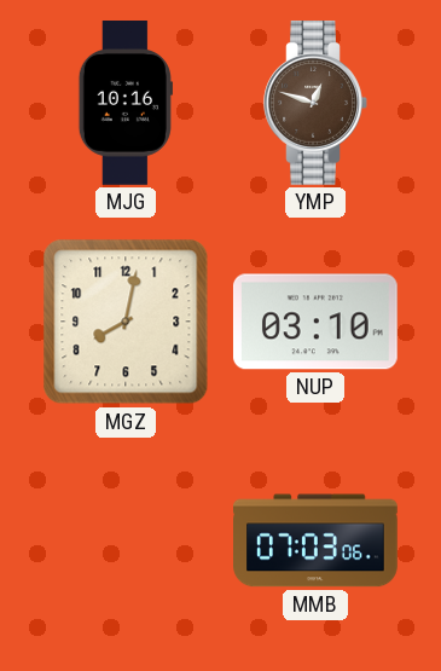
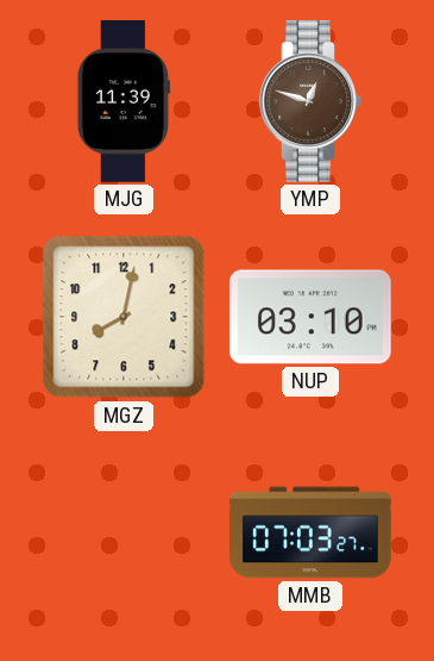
MJG: 10:16 -> 11:39 (124, 102)
MMB: 07:03:06 -> 07:03:27 (312, 532)
